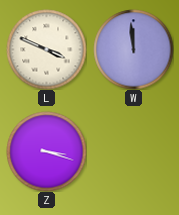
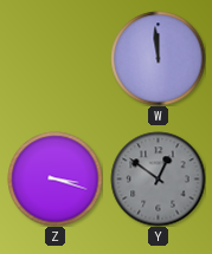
L: 3:49 -> none (46, 49)
Y: none -> 12:51 (158, 178)
